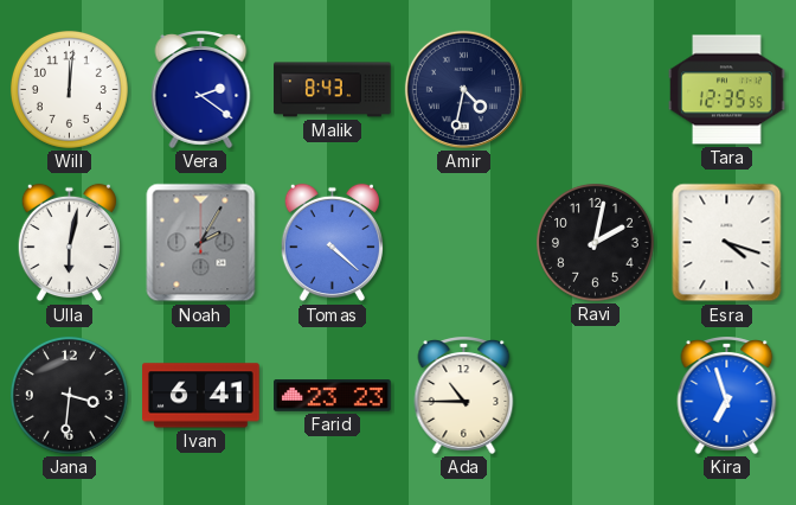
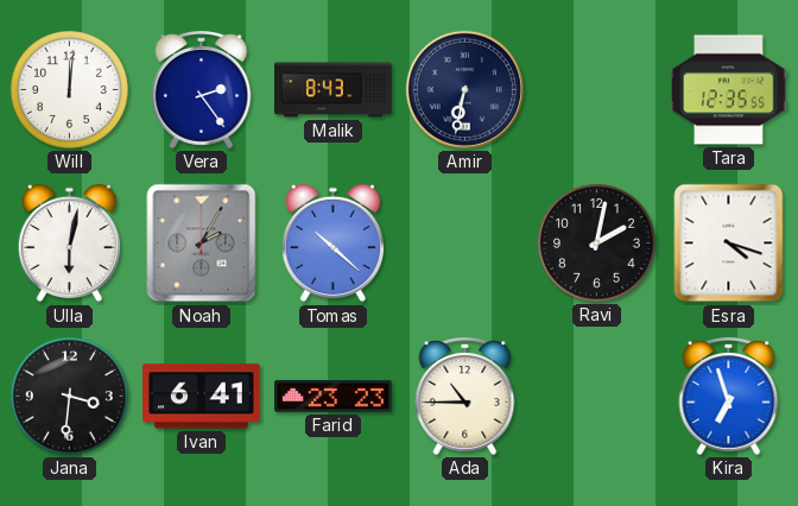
Vera: 2:21 -> 2:24 (202, 89)
Amir: 4:32 -> 6:32 (464, 89)
Tomas: 4:22 -> 10:22 (332, 243)
